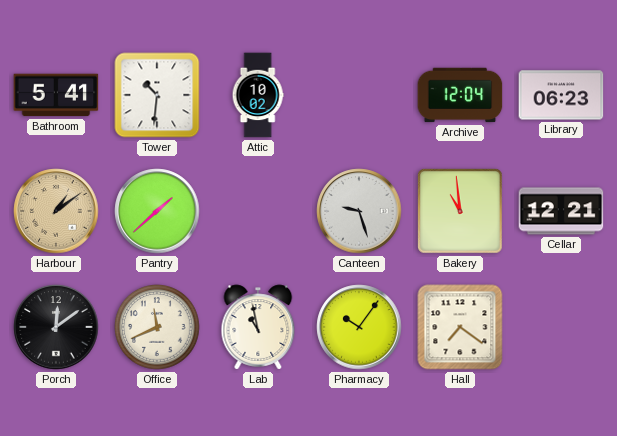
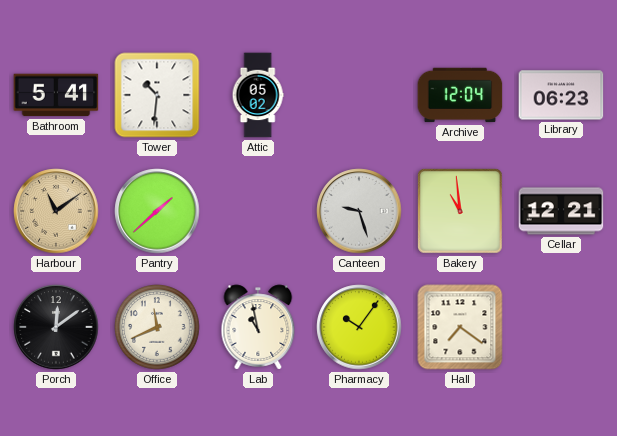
Attic: 10:02 -> 05:02 (258, 95)
Harbour: 1:09 -> 11:09 (56, 211)
